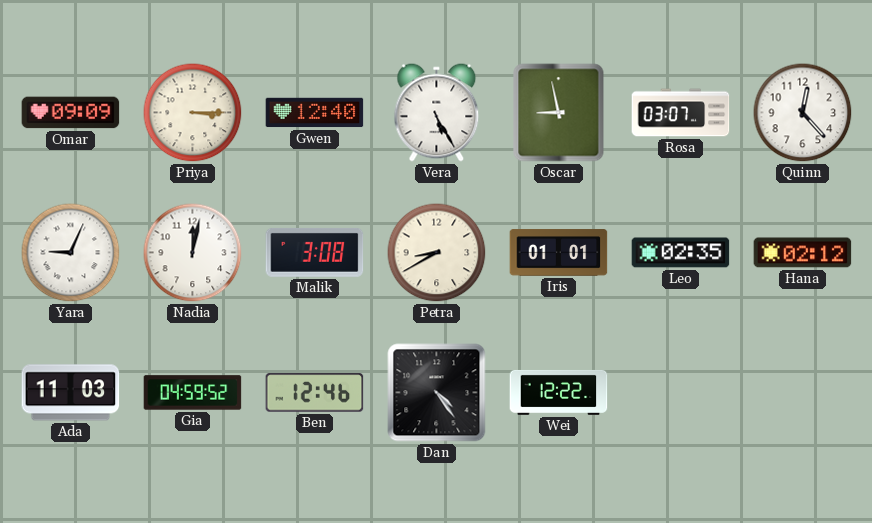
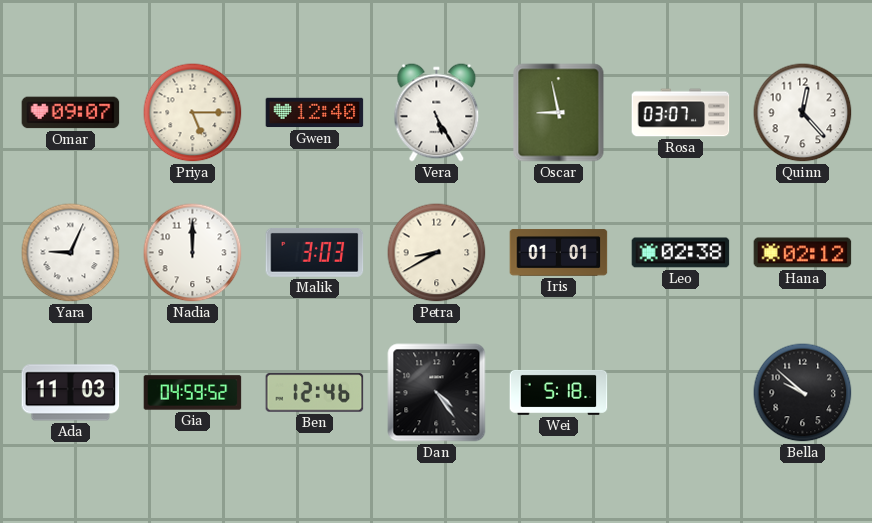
Omar: 09:09 -> 09:07 (71, 113)
Priya: 3:15 -> 5:15 (193, 113)
Nadia: 12:02 -> 12:00 (193, 253)
Malik: 3:08 -> 3:03 (315, 252)
Leo: 02:35 -> 02:38 (681, 253)
Wei: 12:22 -> 5:18 (559, 392)
Bella: none -> 9:52 (803, 393)
